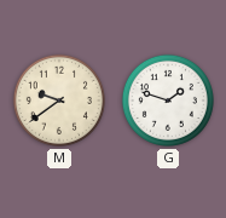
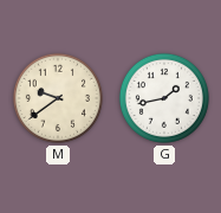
G: 1:48 -> 1:43 (164, 98)
